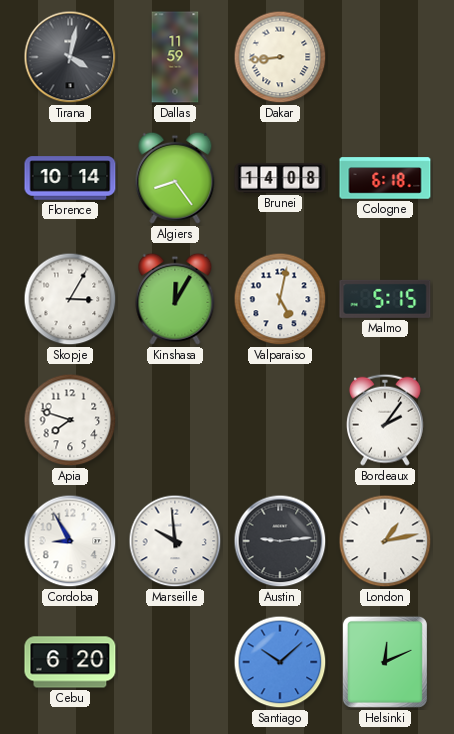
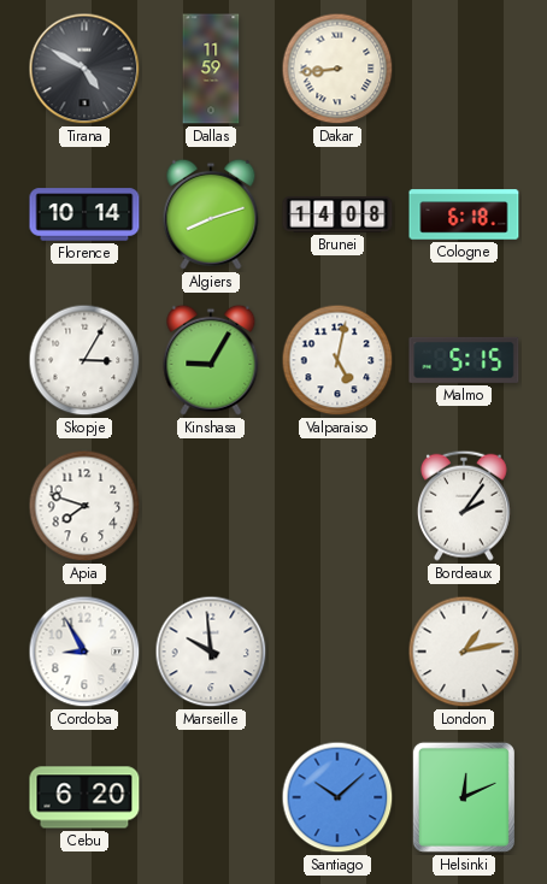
Tirana: 4:02 -> 4:50 (84, 69)
Algiers: 8:24 -> 8:12 (211, 214)
Kinshasa: 12:05 -> 9:05 (211, 360)
Austin: 9:14 -> none (280, 541)
